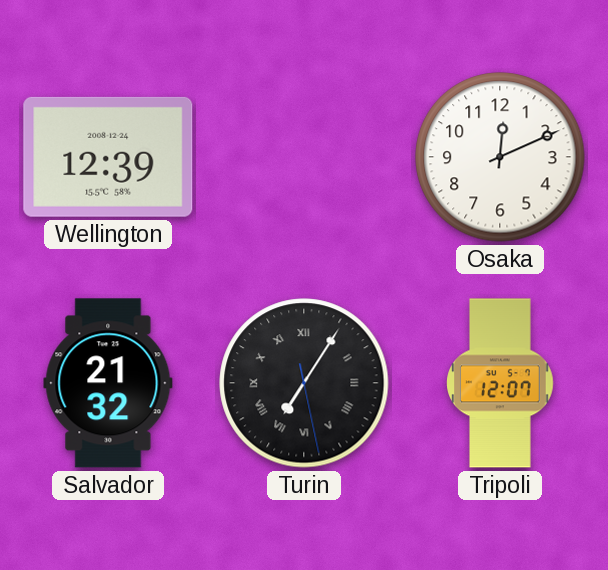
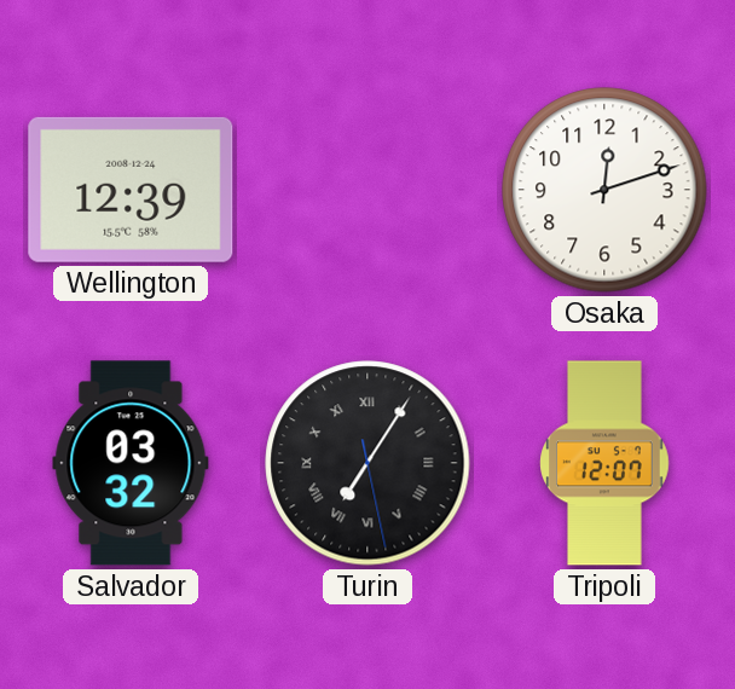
Osaka: 12:11 -> 12:12 (604, 190)
Salvador: 21:32 -> 03:32 (131, 463)
